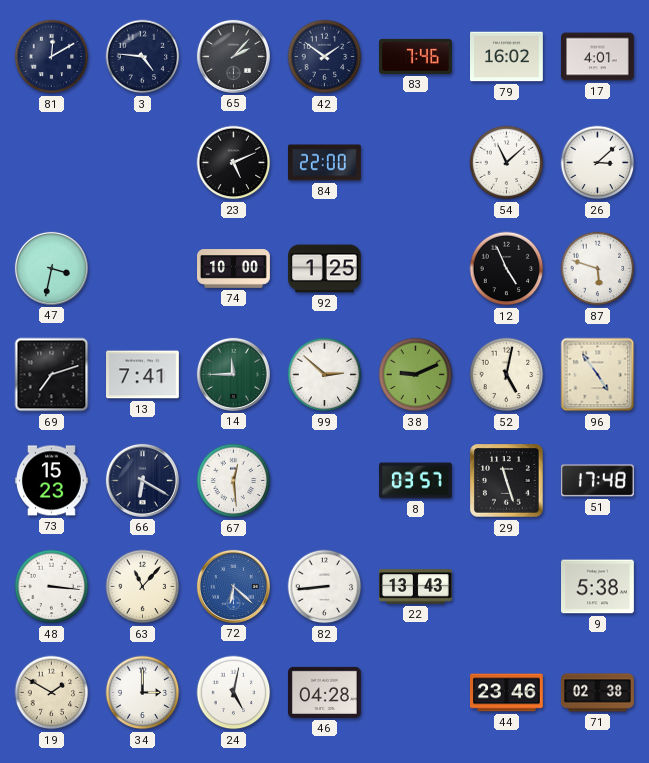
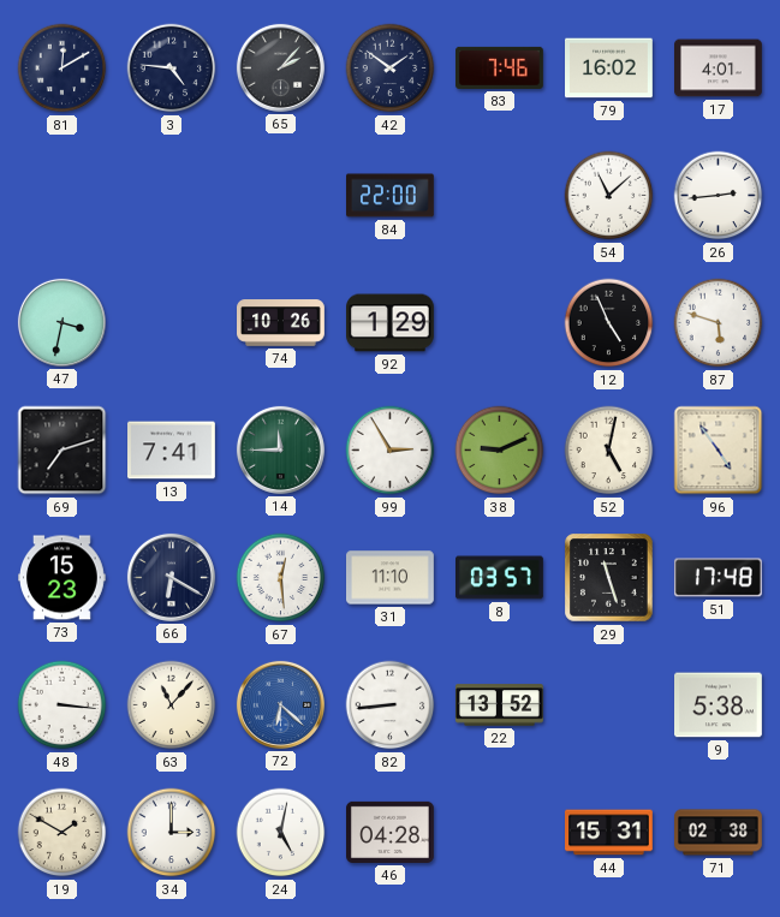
23: 5:11 -> none (234, 163)
26: 3:08 -> 2:44 (719, 196)
74: 10:00 -> 10:26 (281, 323)
92: 1:25 -> 1:29 (391, 323)
99: 2:52 -> 2:55 (391, 451)
31: none -> 11:10 (391, 578)
22: 13:43 -> 13:52 (500, 705)
44: 23:46 -> 15:31 (609, 833)
